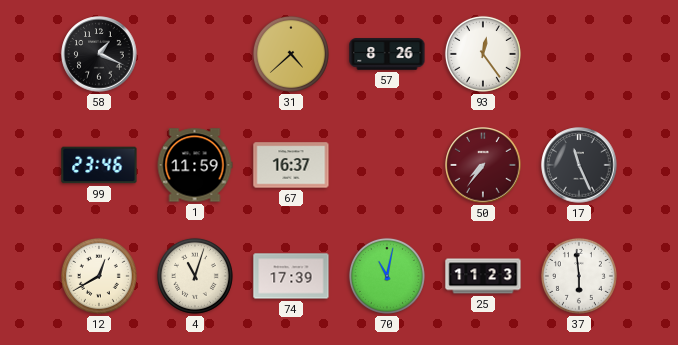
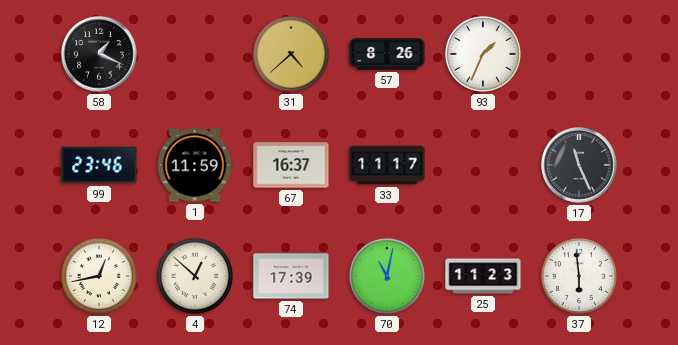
93: 12:24 -> 1:34 (483, 54)
33: none -> 11:17 (387, 165)
50: 7:36 -> none (483, 165)
12: 12:40 -> 12:43 (99, 276)
4: 11:03 -> 12:52 (195, 276)
